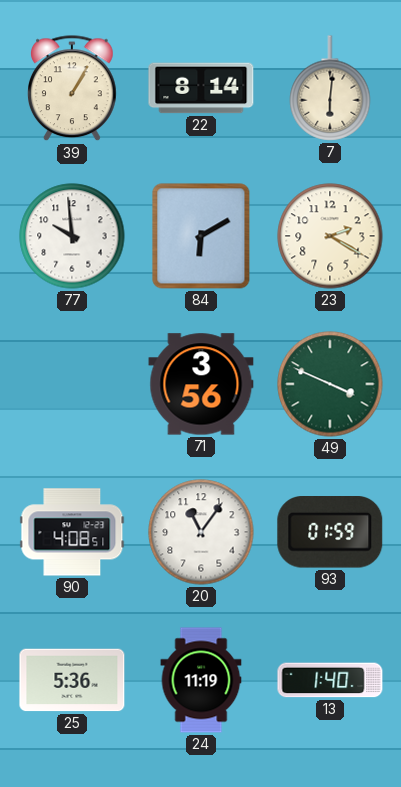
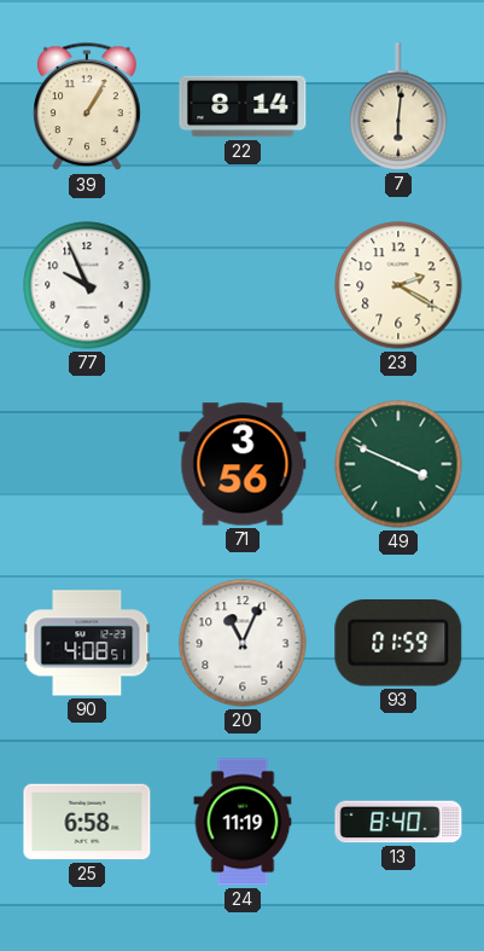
77: 9:59 -> 9:56 (87, 285)
84: 6:10 -> none (201, 236)
20: 11:06 -> 11:04 (243, 643)
25: 5:36 -> 6:58 (87, 822)
13: 1:40 -> 8:40 (398, 822)
